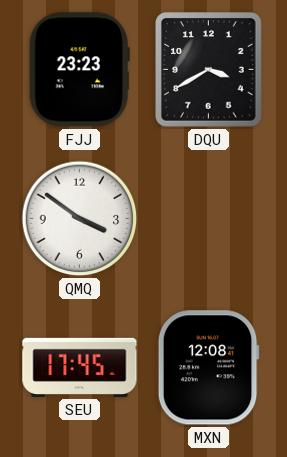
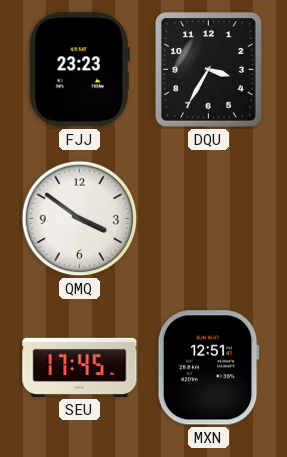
DQU: 3:40 -> 3:35 (209, 70)
MXN: 12:08 -> 12:51 (208, 368)
